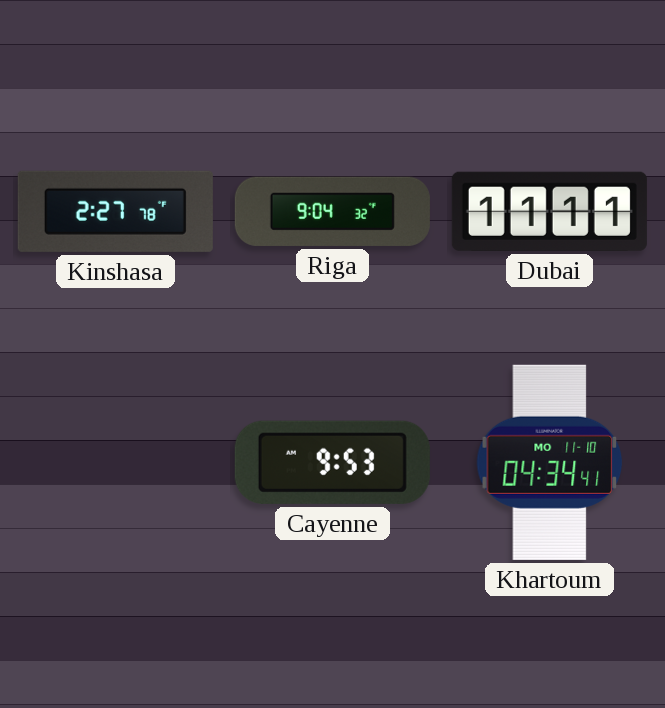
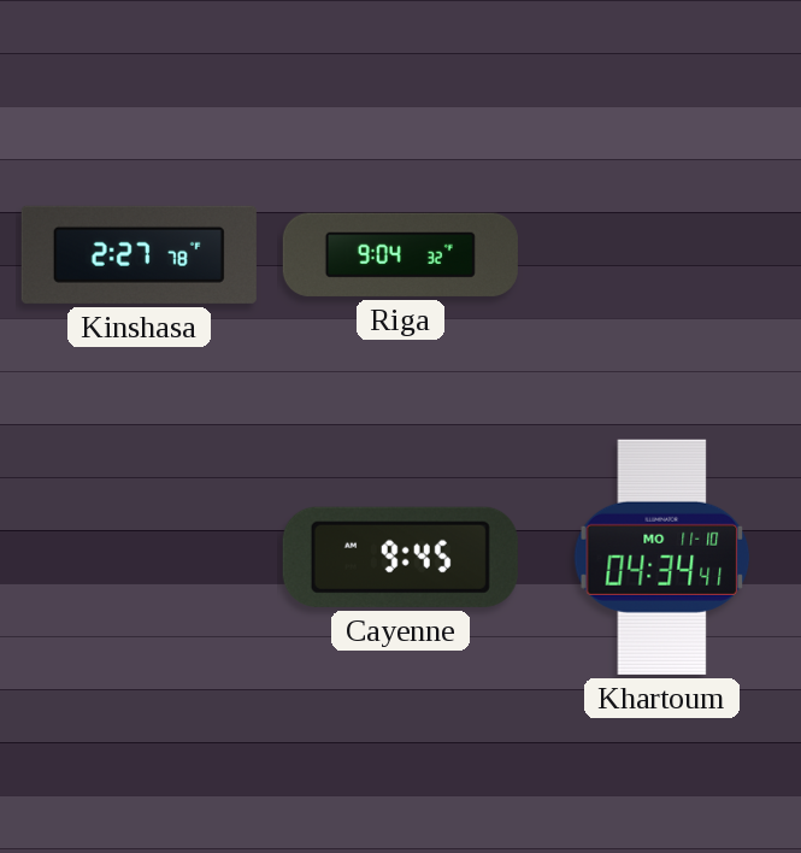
Dubai: 11:11 -> none (549, 211)
Cayenne: 9:53 -> 9:45 (400, 557)
